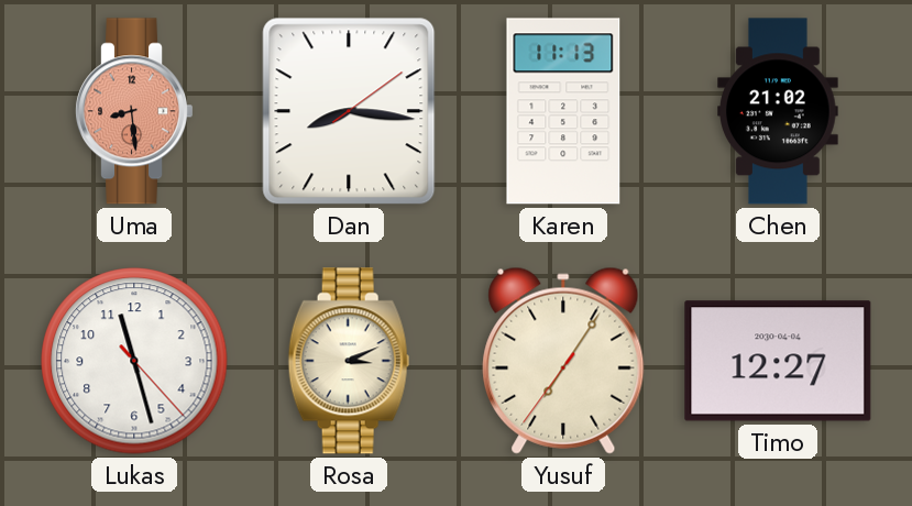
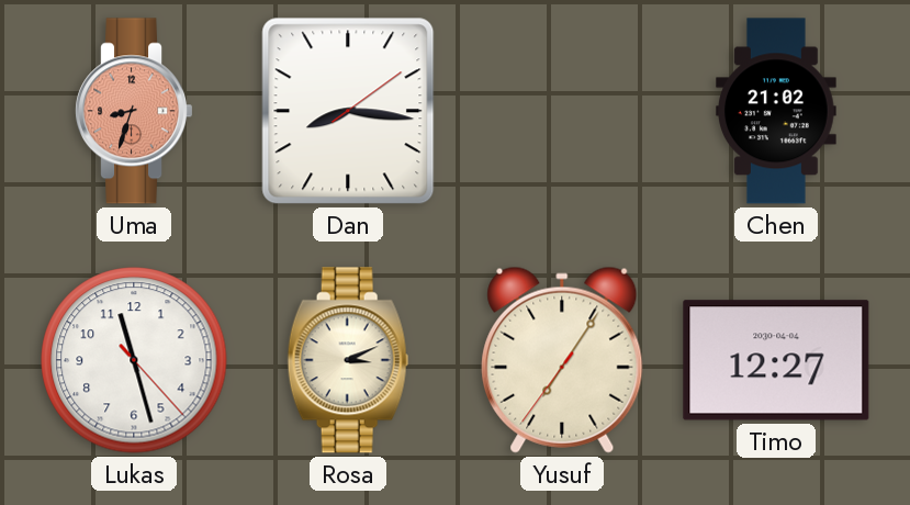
Uma: 8:29 -> 8:33 (134, 111)
Karen: 11:13 -> none (563, 111)
